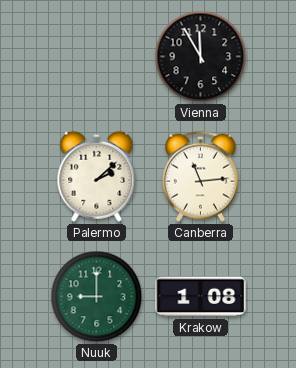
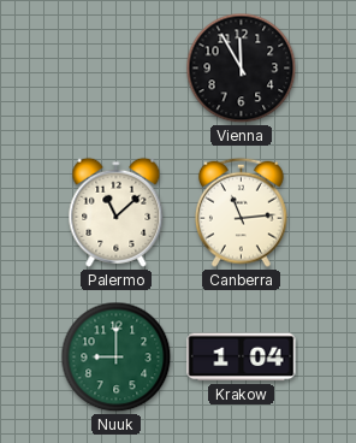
Palermo: 2:08 -> 11:08 (117, 212)
Krakow: 1:08 -> 1:04 (242, 358)
